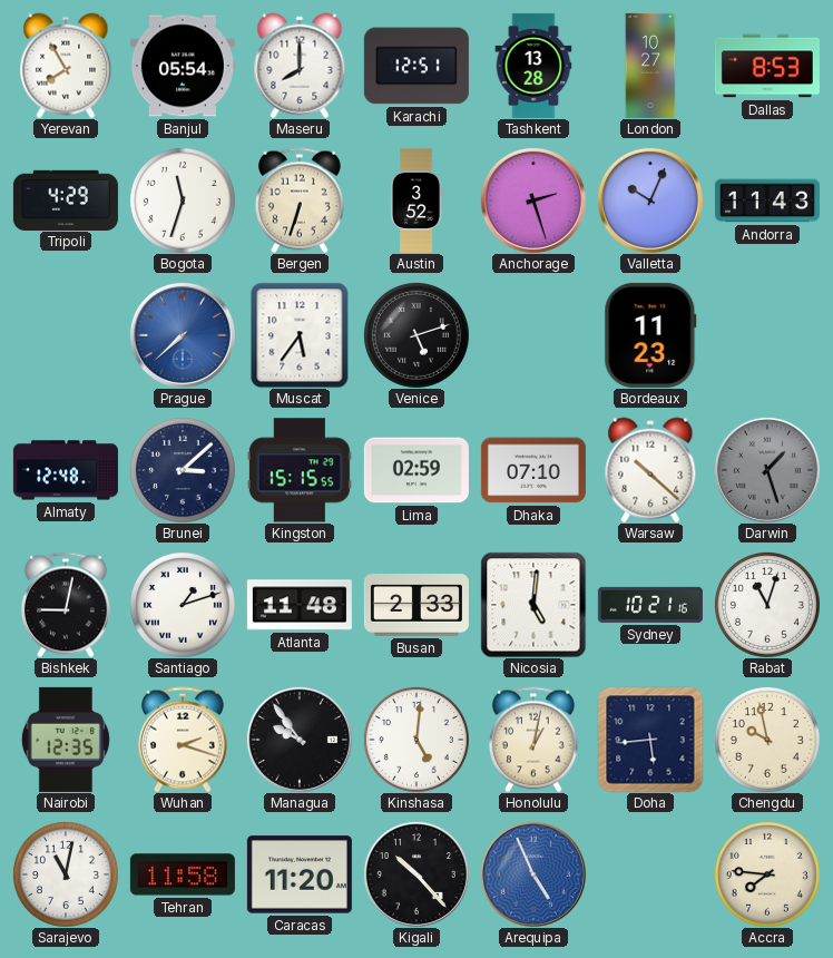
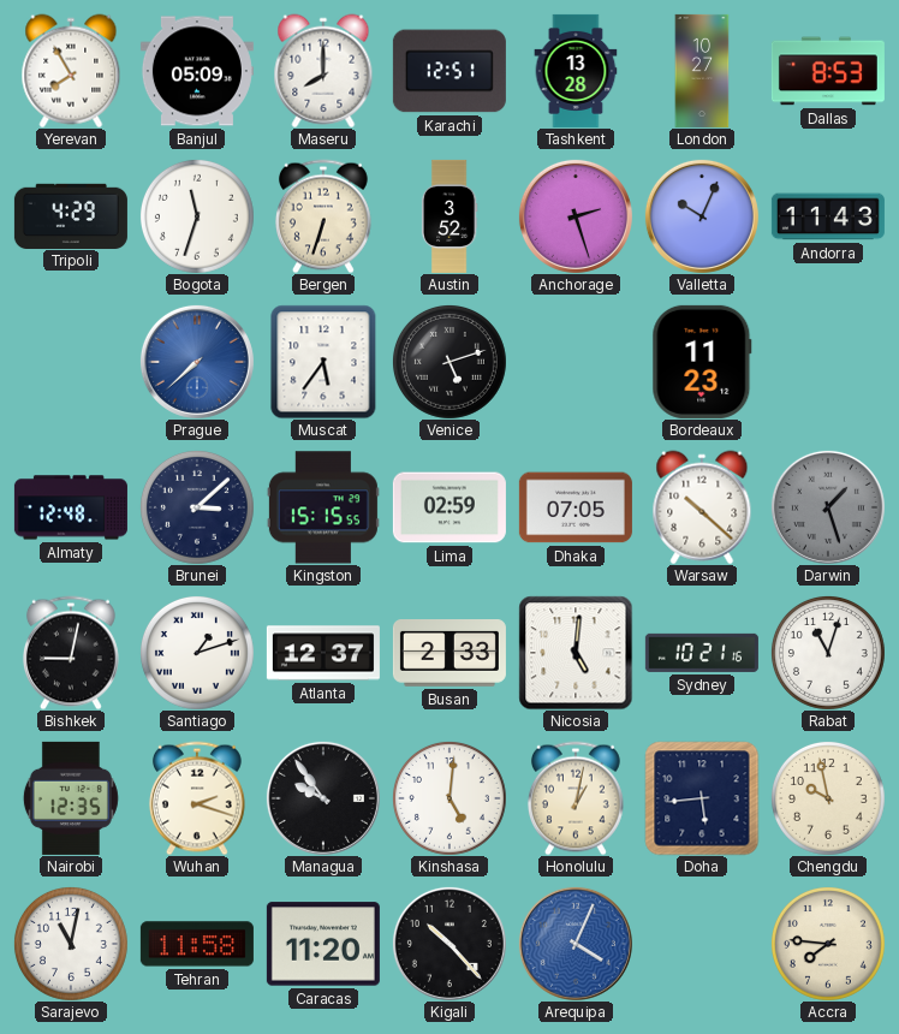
Banjul: 05:54 -> 05:09 (197, 71)
Dhaka: 07:10 -> 07:05 (576, 507)
Atlanta: 11:48 -> 12:37 (323, 653)
Arequipa: 4:56 -> 4:04 (576, 944)
